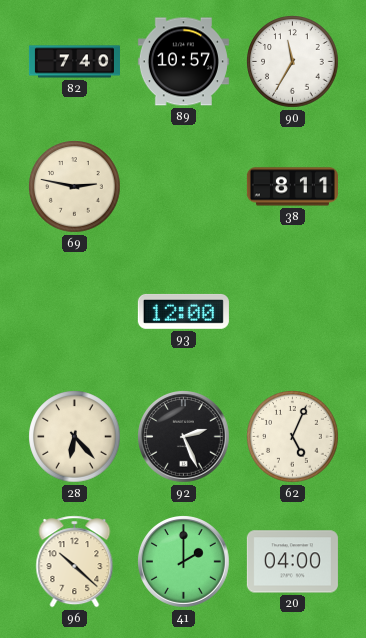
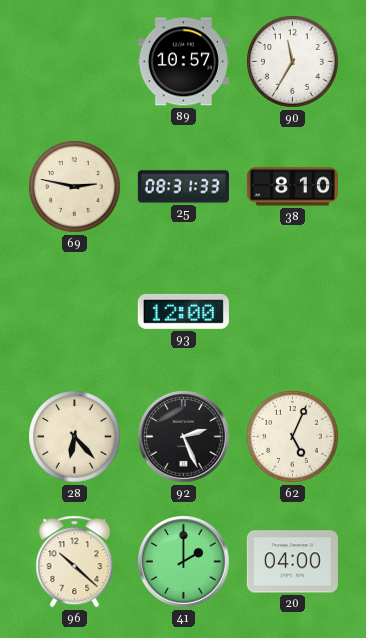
82: 7:40 -> none (74, 62)
25: none -> 08:31 (183, 187)
38: 8:11 -> 8:10 (292, 187)
